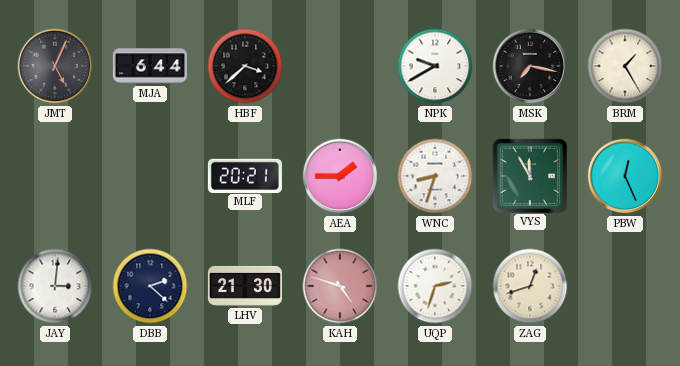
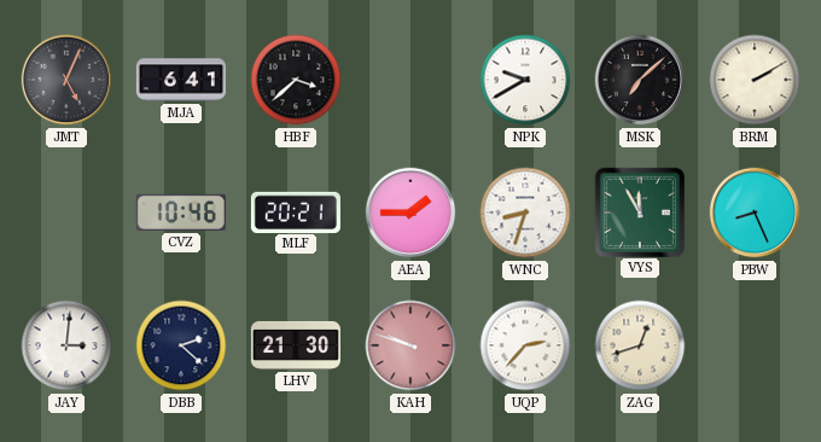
MJA: 6:44 -> 6:41 (181, 80)
MSK: 7:17 -> 7:08 (640, 80)
BRM: 1:25 -> 2:10 (755, 80)
CVZ: none -> 10:46 (181, 213)
PBW: 12:26 -> 8:26 (755, 213)
KAH: 4:48 -> 9:48 (410, 345)
UQP: 2:33 -> 2:37 (525, 345)
